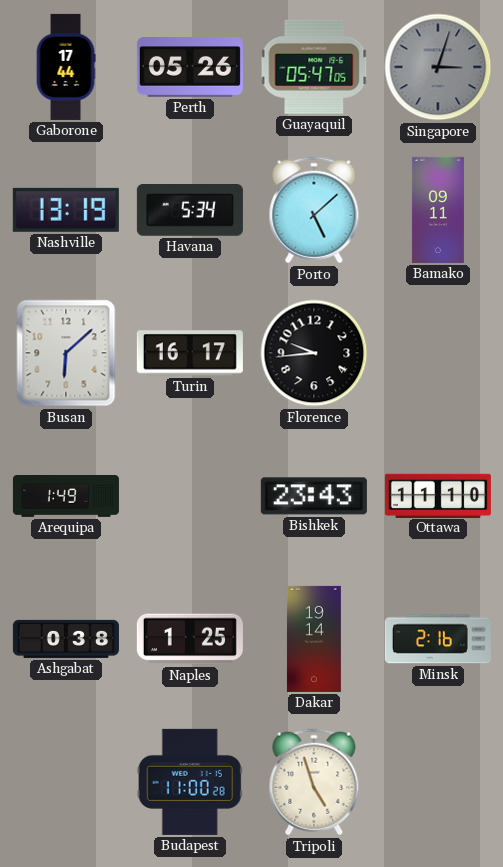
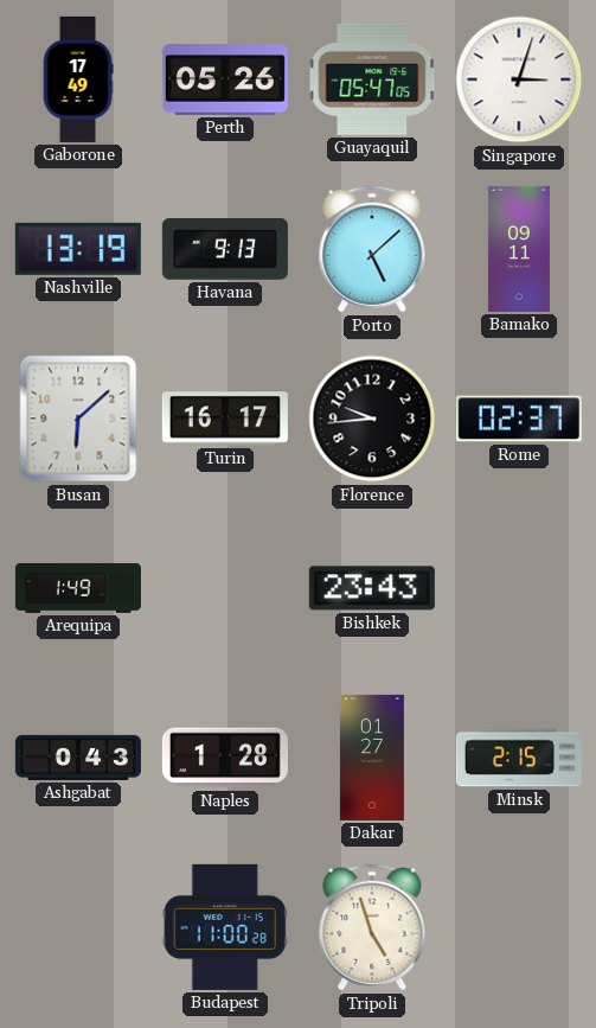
Gaborone: 17:44 -> 17:49 (78, 79)
Singapore dial: grey -> white (519, 79)
Havana: 5:34 -> 9:13 (225, 250)
Rome: none -> 02:37 (519, 419)
Ottawa: 11:10 -> none (438, 495)
Ashgabat: 0:38 -> 0:43 (78, 758)
Naples: 1:25 -> 1:28 (225, 758)
Dakar: 19:14 -> 01:27 (372, 758)
Minsk: 2:16 -> 2:15 (519, 758)
